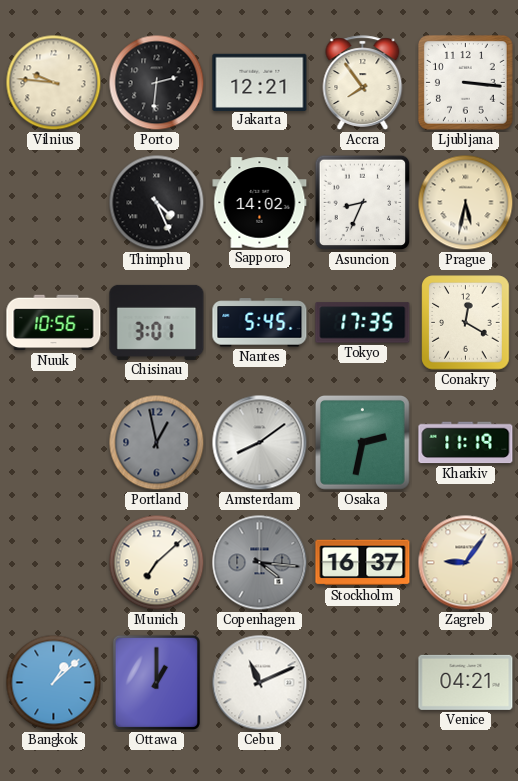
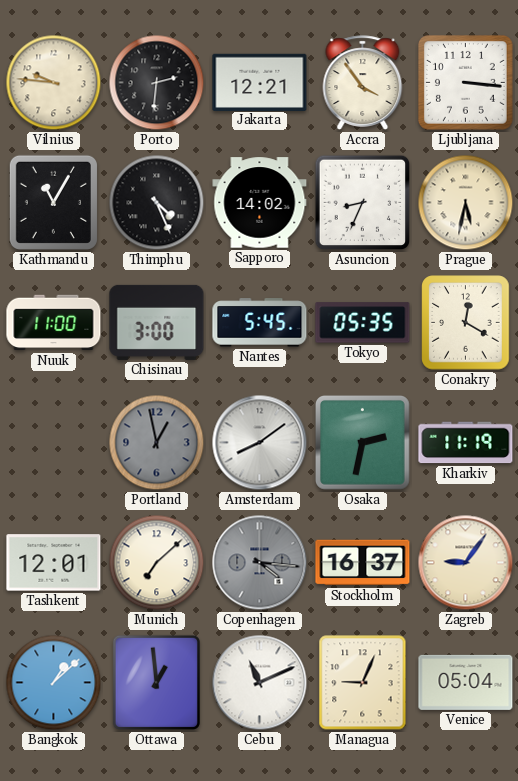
Accra: 7:54 -> 3:54 (363, 83)
Kathmandu: none -> 11:05 (53, 202)
Nuuk: 10:56 -> 11:00 (54, 323)
Chisinau: 3:01 -> 3:00 (157, 322)
Tokyo: 17:35 -> 05:35 (363, 323)
Tashkent: none -> 12:01 (54, 563)
Ottawa: 1:00 -> 12:59 (156, 682)
Managua: none -> 9:04 (363, 683)
Venice: 04:21 -> 05:04 (466, 682)
